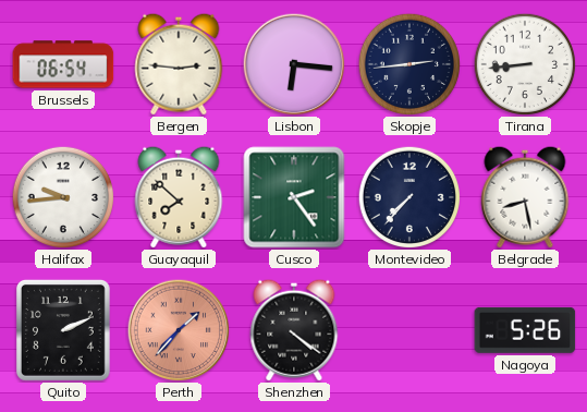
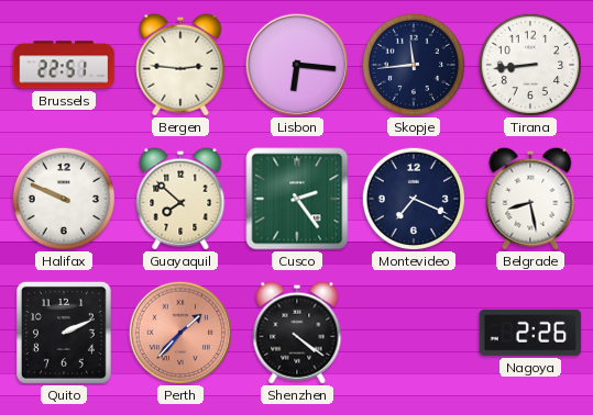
Brussels: 06:54 -> 22:51 (64, 65)
Skopje: 2:44 -> 11:44 (413, 64)
Halifax: 9:44 -> 9:49 (63, 198)
Montevideo: 7:37 -> 7:19 (413, 198)
Nagoya: 5:26 -> 2:26 (530, 333)
